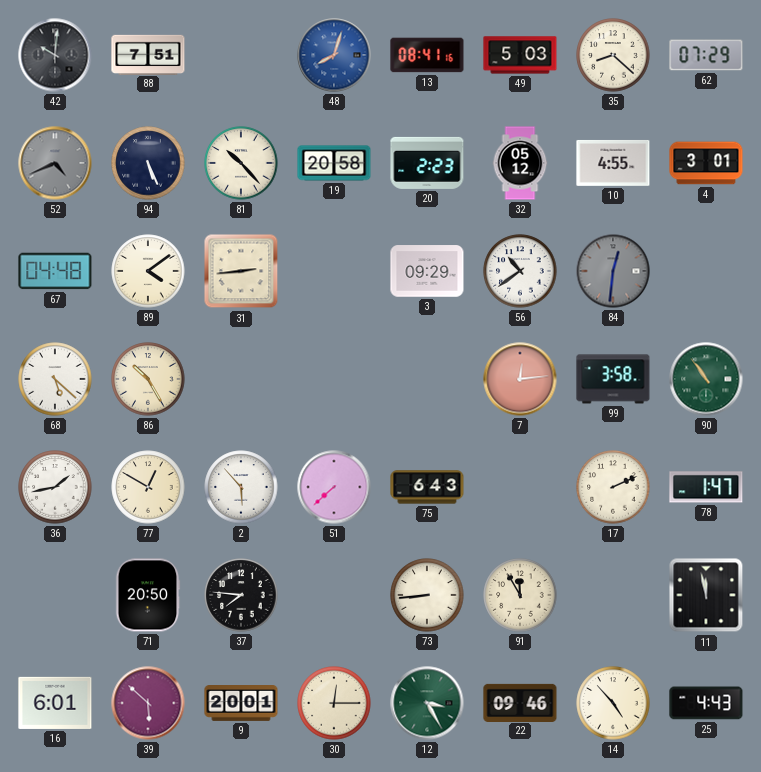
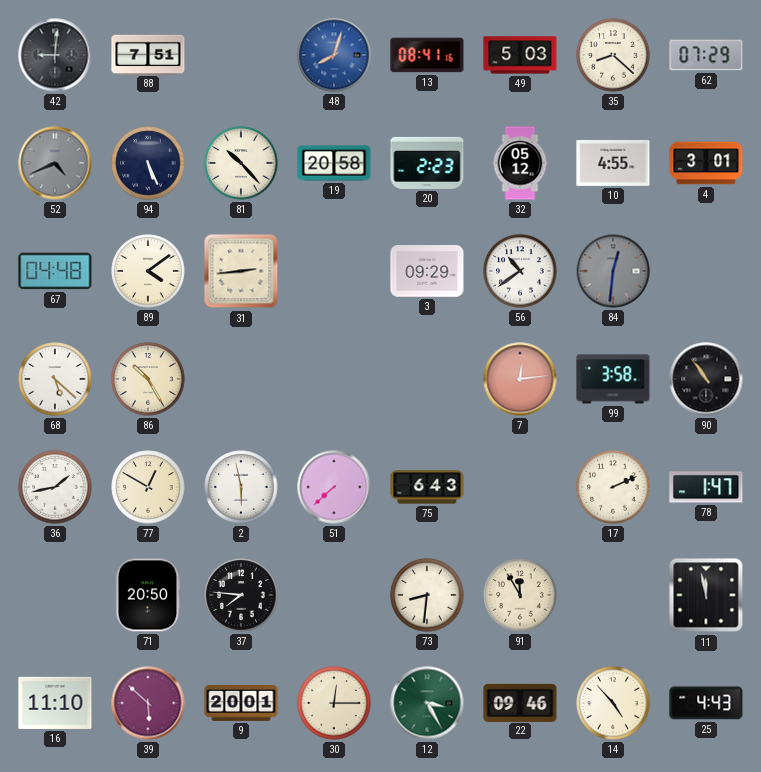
42: 10:01 -> 9:01 (55, 55)
90 dial: green -> black (706, 379)
2: 5:53 -> 5:58 (241, 487)
73: 8:44 -> 8:31 (427, 595)
16: 6:01 -> 11:10 (55, 703)
